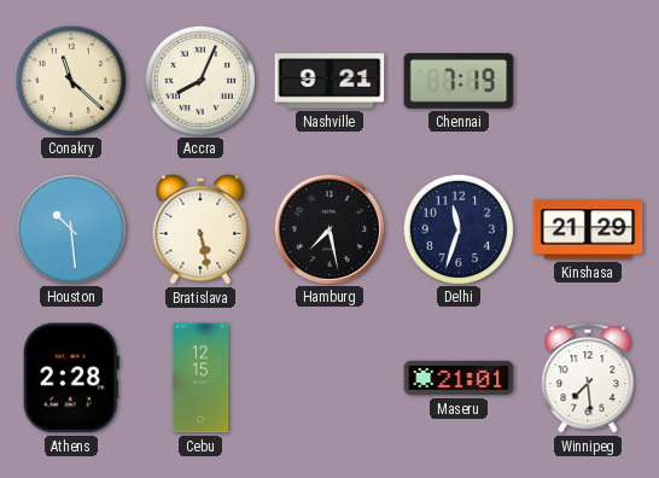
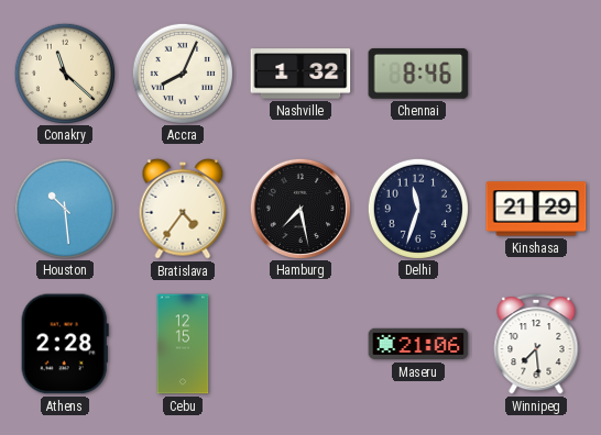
Nashville: 9:21 -> 1:32 (300, 74)
Chennai: 7:19 -> 8:46 (418, 74)
Bratislava: 5:28 -> 4:36 (183, 209)
Maseru: 21:01 -> 21:06 (418, 344)
